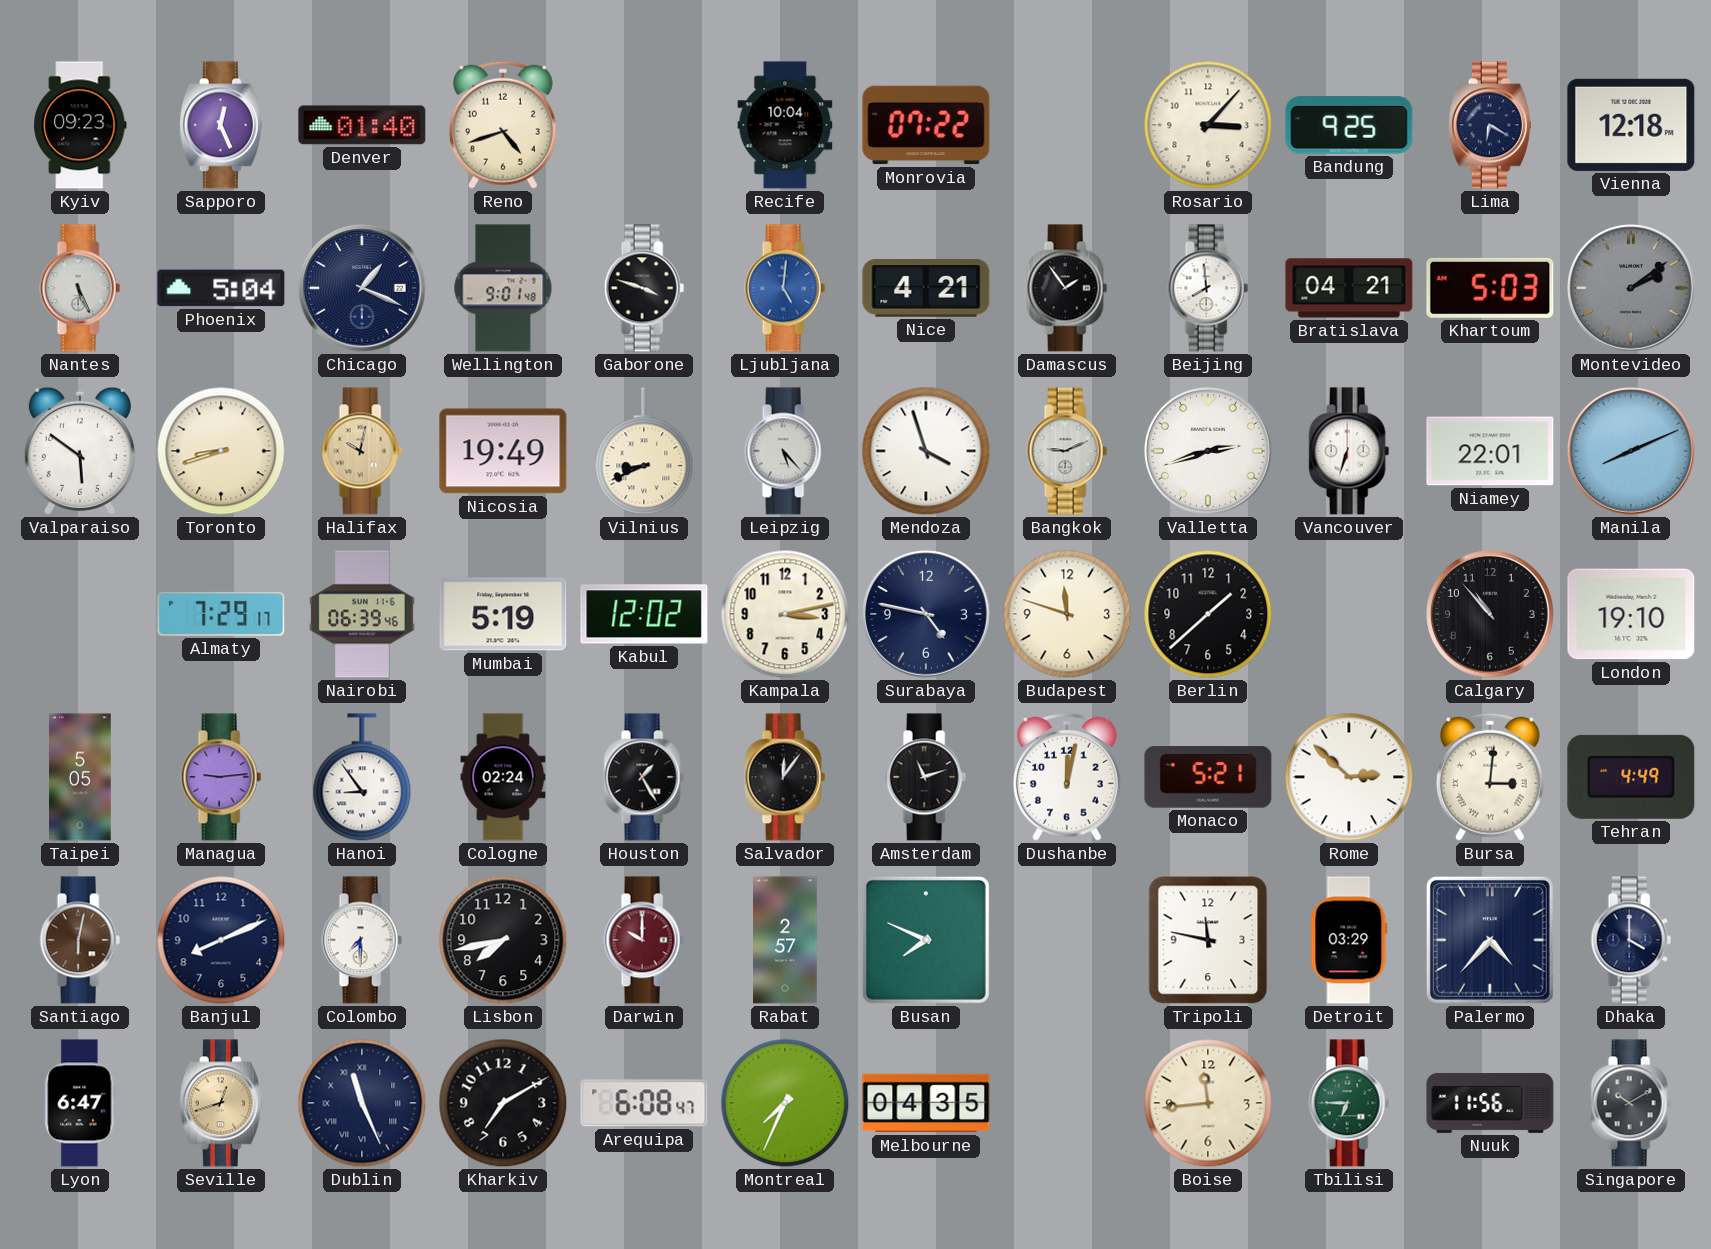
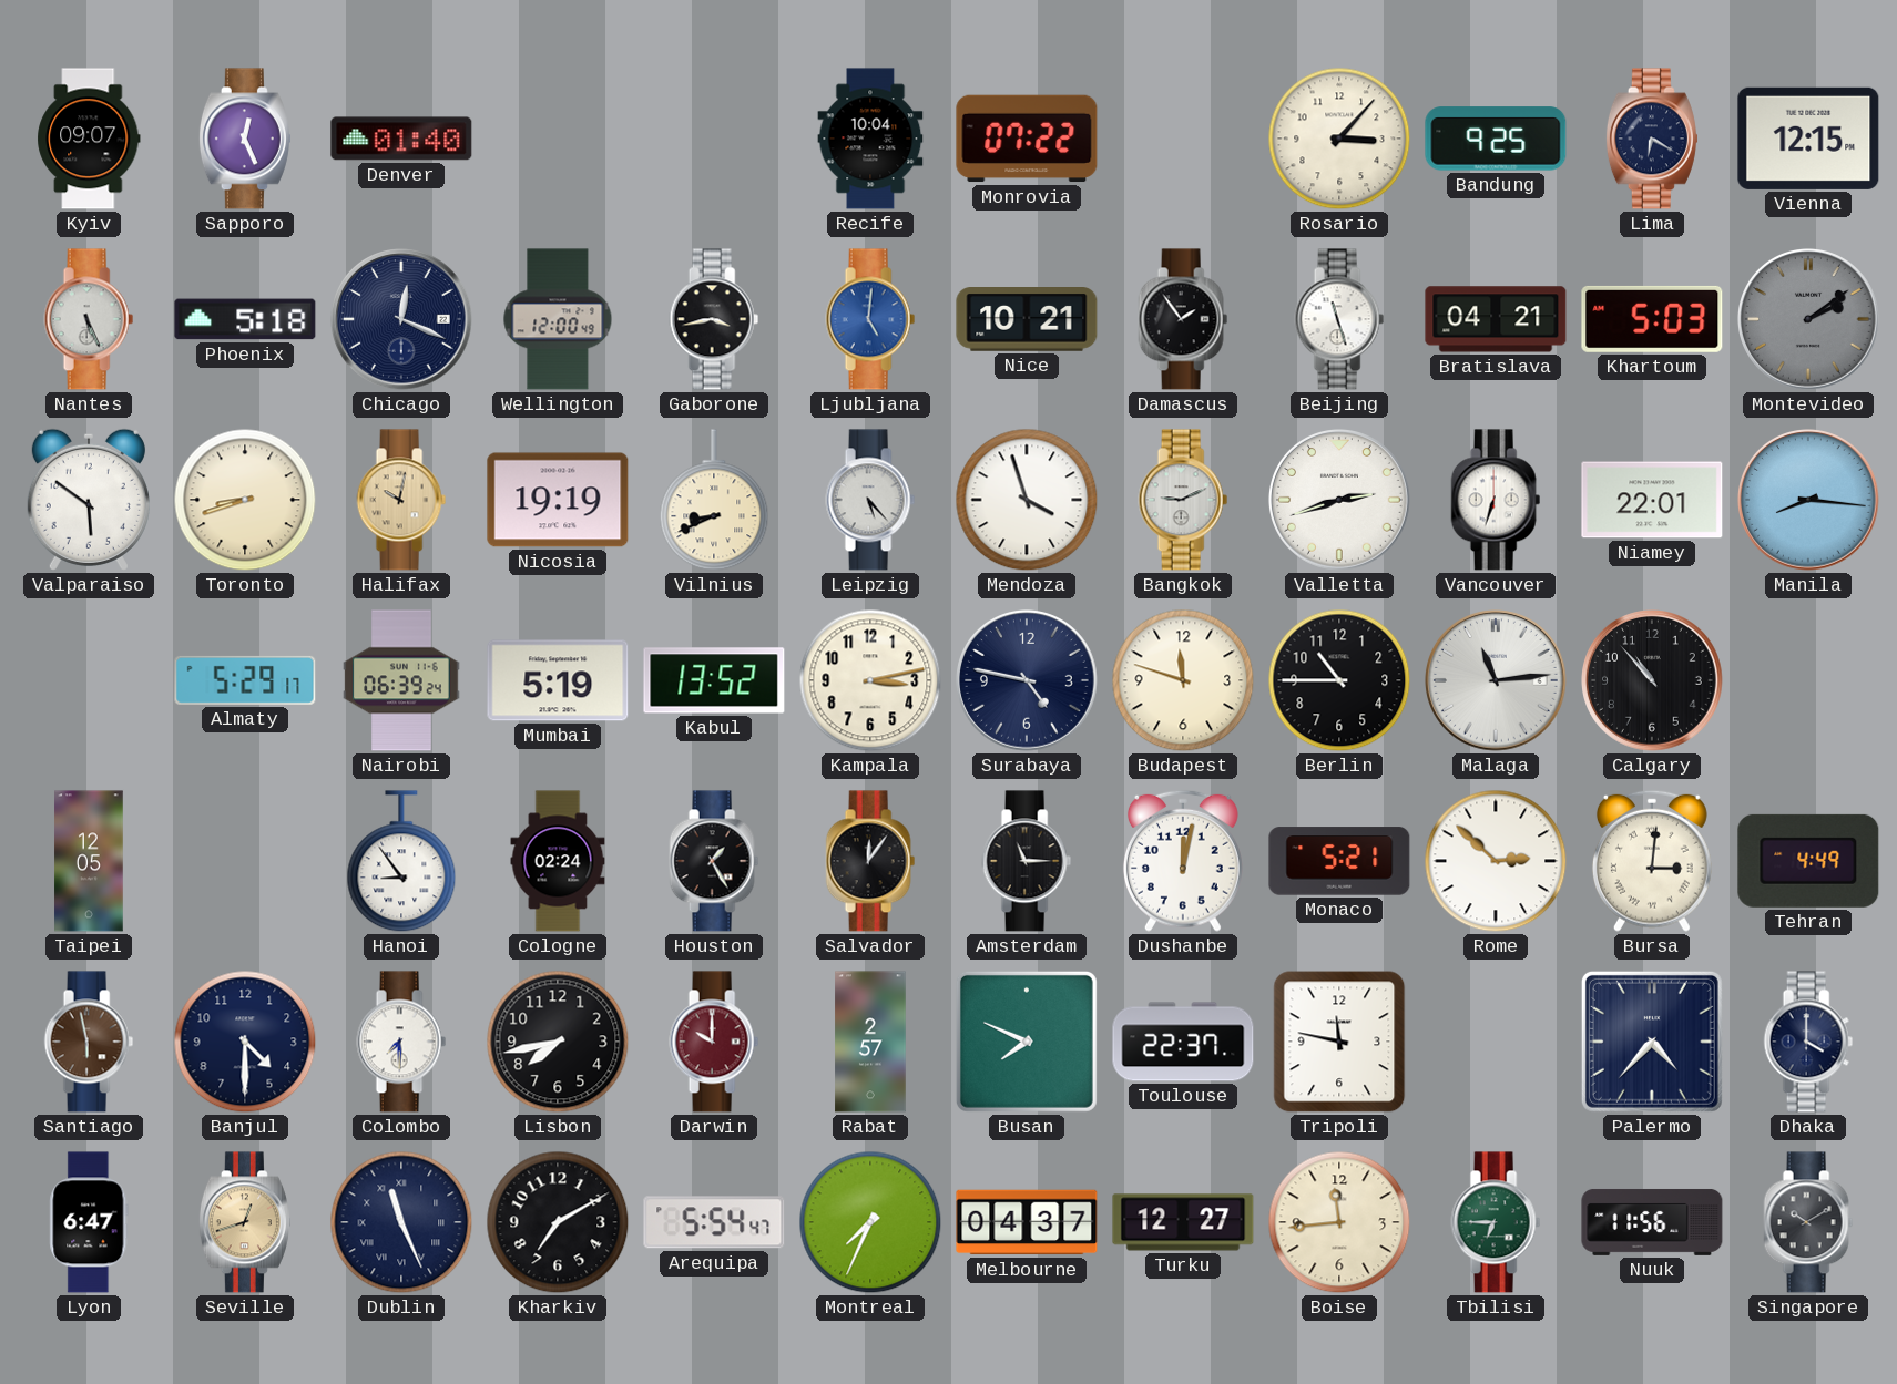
Kyiv: 09:23 -> 09:07 (89, 139)
Reno: 4:42 -> none (503, 125)
Vienna: 12:18 -> 12:15 (1808, 139)
Phoenix: 5:04 -> 5:18 (245, 319)
Chicago: 1:19 -> 12:19 (402, 320)
Wellington: 9:01 -> 12:00 (558, 319)
Gaborone: 3:48 -> 3:43 (714, 319)
Nice: 4:21 -> 10:21 (1027, 320)
Beijing: 7:59 -> 11:27 (1339, 319)
Nicosia: 19:49 -> 19:19 (558, 500)
Manila: 8:11 -> 8:16 (1809, 501)
Almaty: 7:29 -> 5:29 (245, 680)
Nairobi: 06:39:46 -> 06:39:24 (401, 680)
Kabul: 12:02 -> 13:52 (714, 680)
Berlin: 1:38 -> 10:45 (1339, 680)
Malaga: none -> 11:14 (1497, 681)
London: 19:10 -> none (1631, 614)
Taipei: 5:05 -> 12:05 (89, 861)
Managua: 9:14 -> none (221, 777)
Amsterdam: 11:12 -> 11:15 (1027, 861)
Santiago: 6:02 -> 5:58 (89, 1042)
Banjul: 8:11 -> 4:30 (245, 1042)
Toulouse: none -> 22:37 (1183, 1042)
Detroit: 03:29 -> none (1349, 940)
Arequipa: 6:08 -> 5:54 (714, 1222)
Melbourne: 04:35 -> 04:37 (1027, 1222)
Turku: none -> 12:27 (1183, 1222)
